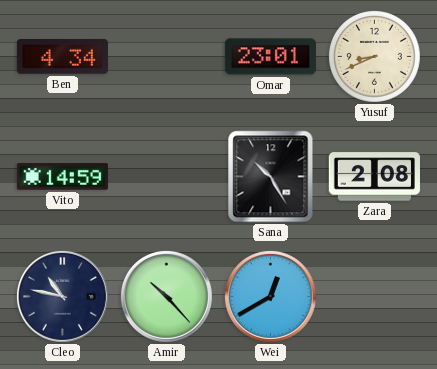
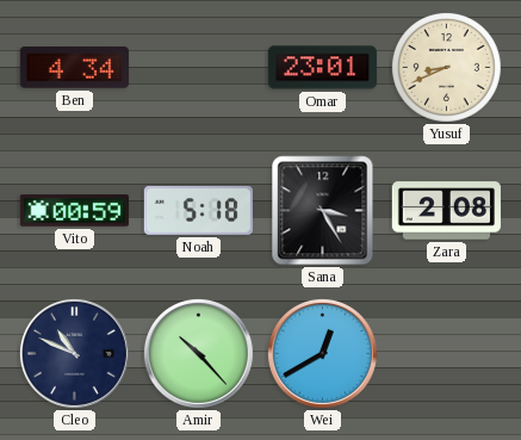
Vito: 14:59 -> 00:59 (74, 211)
Noah: none -> 5:18 (198, 210)
Sana: 10:25 -> 3:25 (323, 211)
Cleo: 10:47 -> 10:49 (74, 353)
